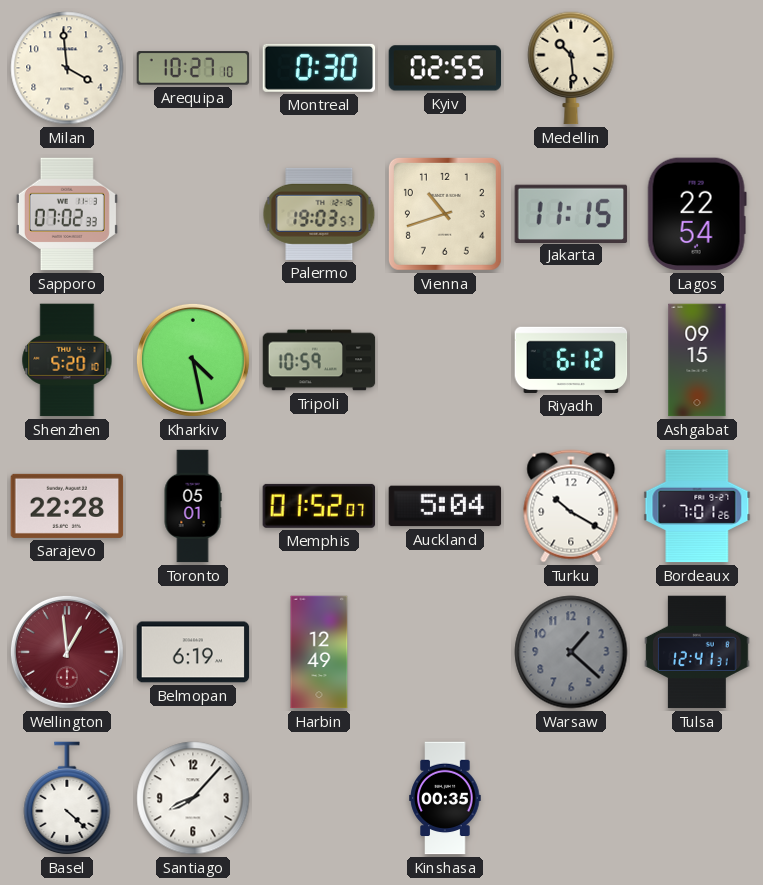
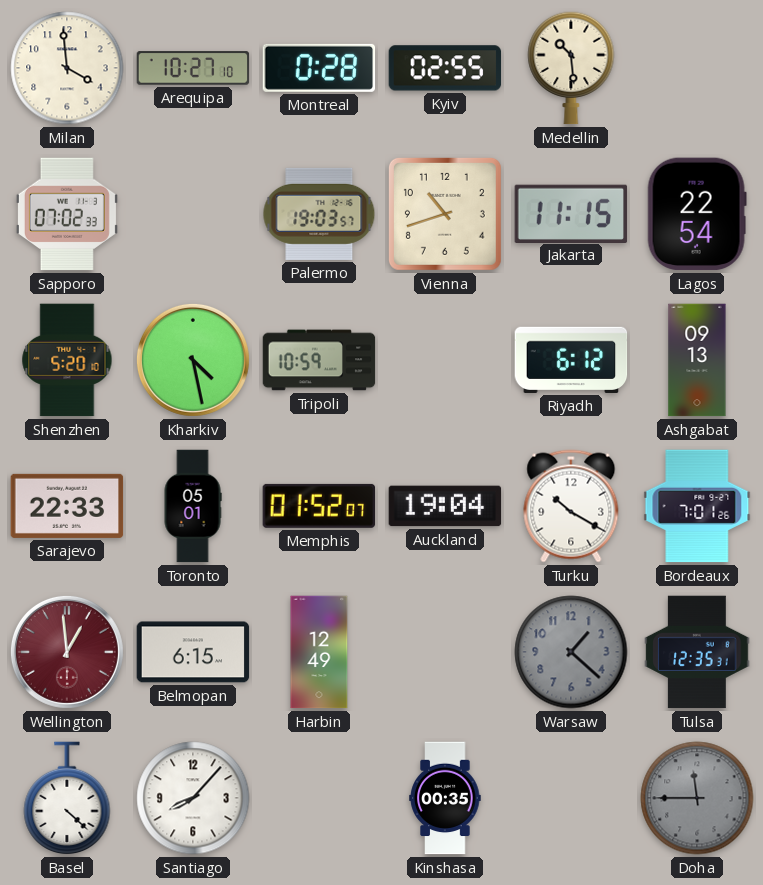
Montreal: 0:30 -> 0:28 (319, 68)
Ashgabat: 09:15 -> 09:13 (697, 360)
Sarajevo: 22:28 -> 22:33 (67, 506)
Auckland: 5:04 -> 19:04 (445, 506)
Belmopan: 6:19 -> 6:15 (193, 652)
Tulsa: 12:41 -> 12:35 (697, 652)
Doha: none -> 11:45 (697, 798)
